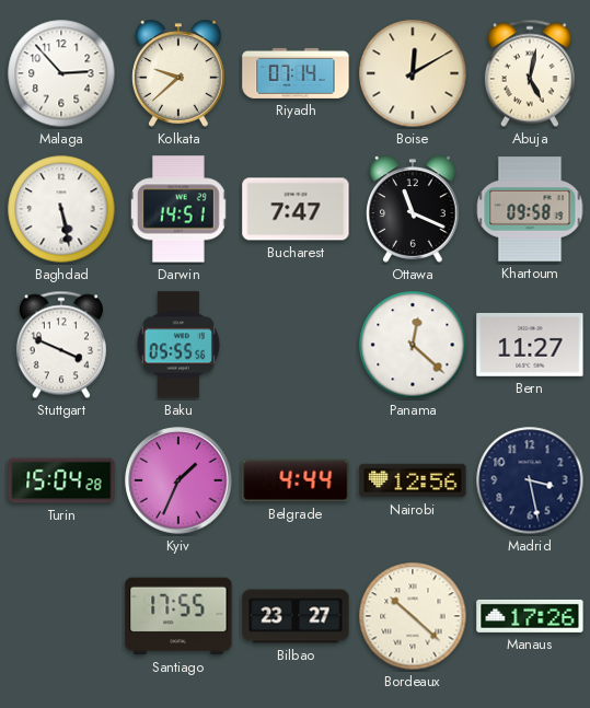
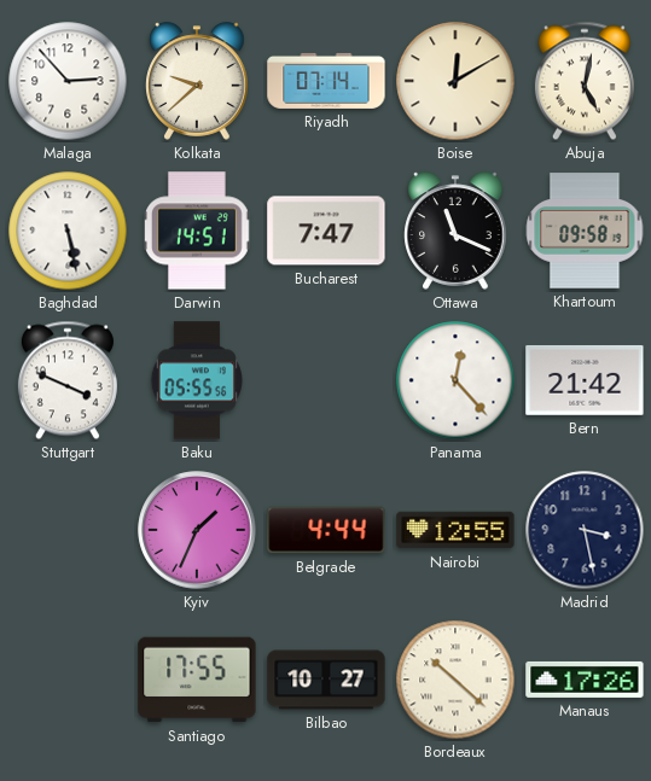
Panama: 12:22 -> 12:23 (455, 380)
Bern: 11:27 -> 21:42 (585, 380)
Turin: 15:04 -> none (61, 480)
Nairobi: 12:56 -> 12:55 (455, 530)
Bilbao: 23:27 -> 10:27 (326, 680)
